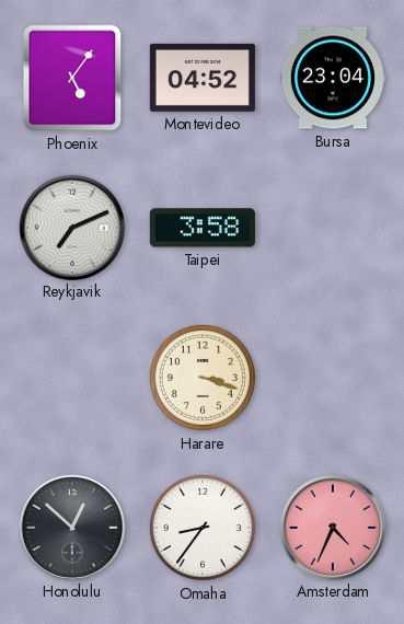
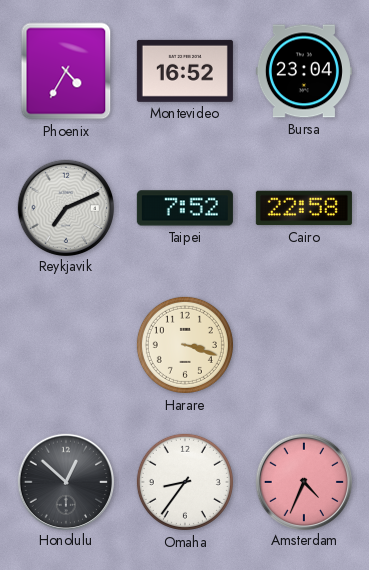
Phoenix: 5:06 -> 4:35 (66, 71)
Montevideo: 04:52 -> 16:52 (185, 71)
Taipei: 3:58 -> 7:52 (185, 208)
Cairo: none -> 22:58 (304, 208)
